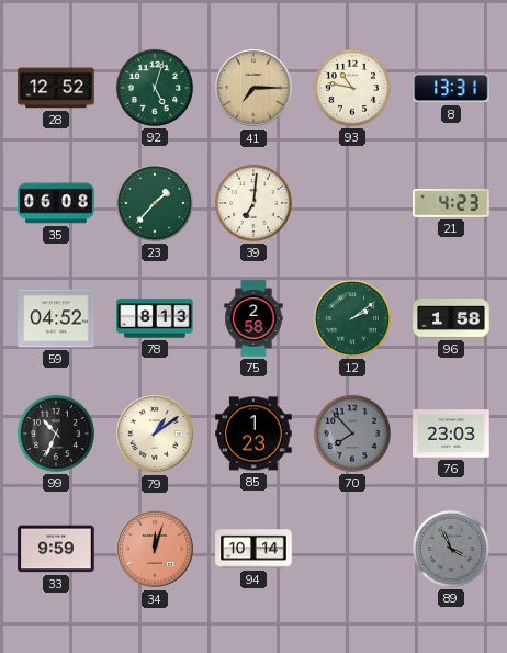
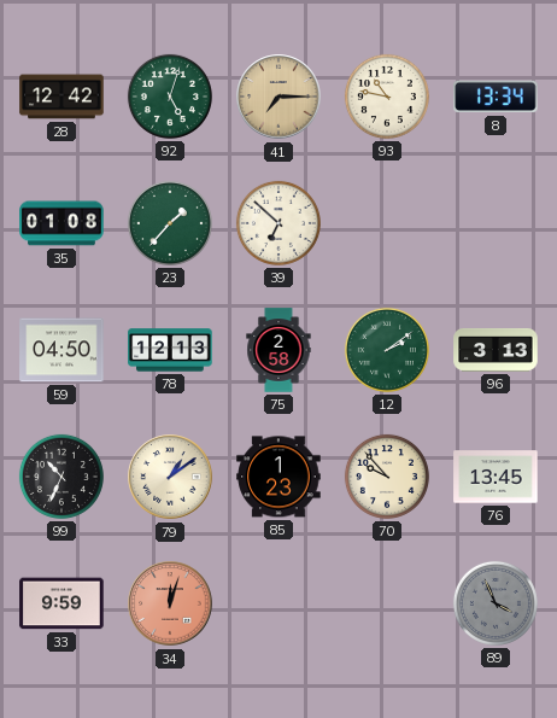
28: 12:52 -> 12:42 (61, 97)
8: 13:31 -> 13:34 (496, 97)
35: 06:08 -> 01:08 (61, 223)
39: 7:01 -> 6:52 (278, 223)
21: 4:23 -> none (451, 204)
59: 04:52 -> 04:50 (61, 350)
78: 8:13 -> 12:13 (170, 350)
96: 1:58 -> 3:13 (496, 351)
70: 7:53 -> 9:53 (387, 477)
70 dial: grey -> cream (387, 477)
76: 23:03 -> 13:45 (496, 477)
94: 10:14 -> none (253, 549)
